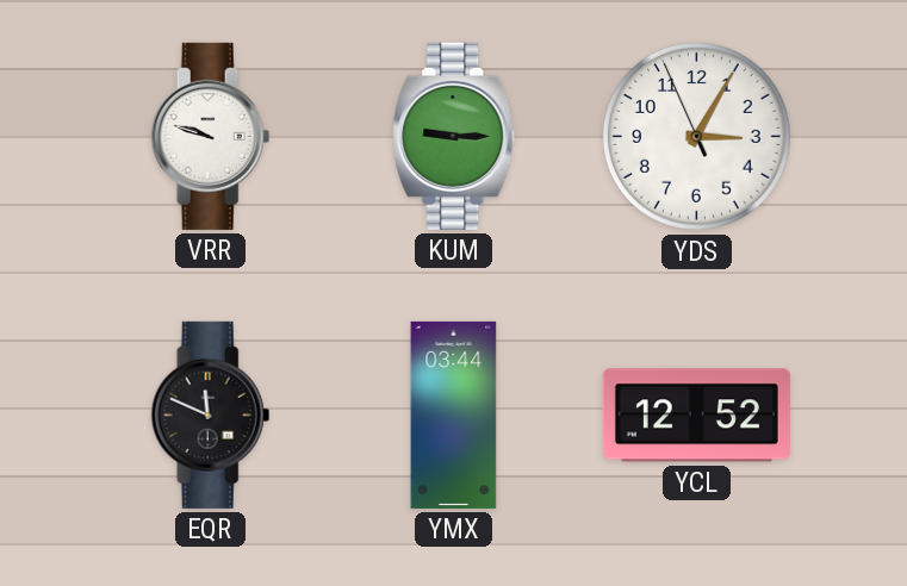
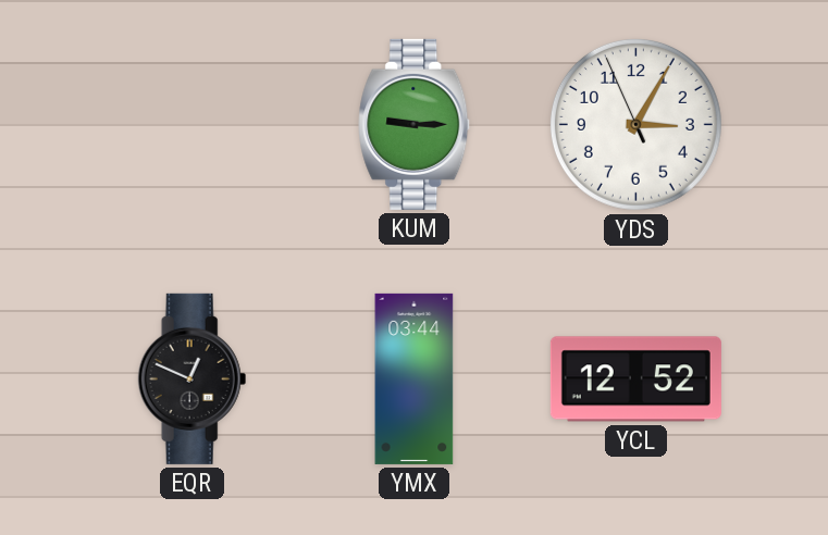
VRR: 9:48 -> none (211, 136)
EQR: 11:49 -> 12:49 (193, 378)
